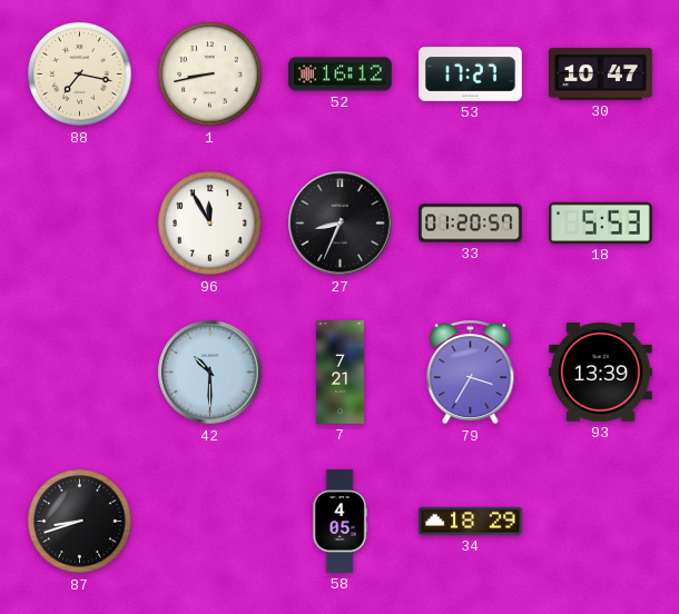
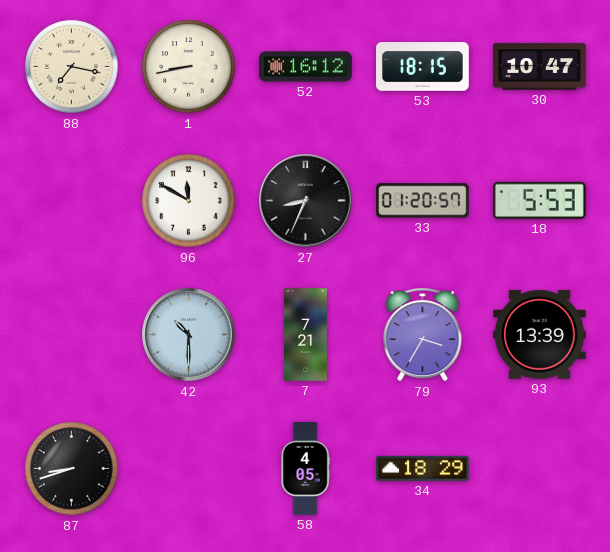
53: 17:27 -> 18:15 (423, 67)
96: 11:55 -> 11:50 (189, 201)
